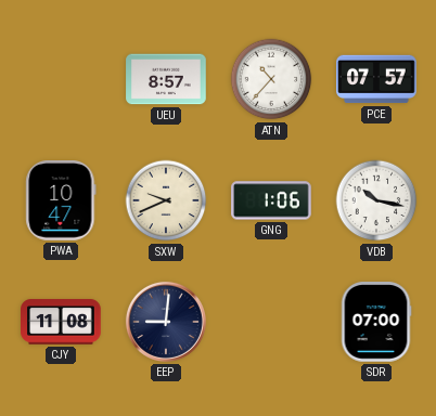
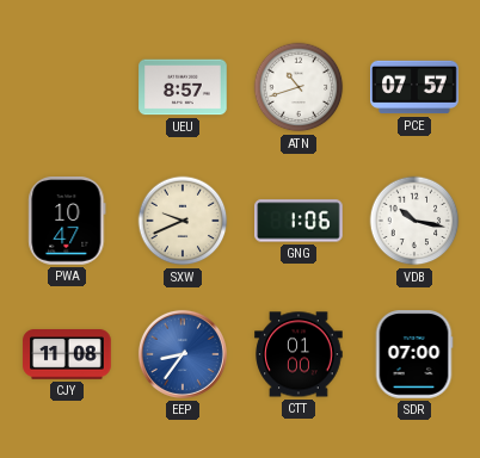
ATN: 10:37 -> 10:42 (299, 87)
EEP: 9:01 -> 8:36 (183, 354)
EEP dial: navy -> blue (183, 354)
CTT: none -> 01:00 (299, 354)
